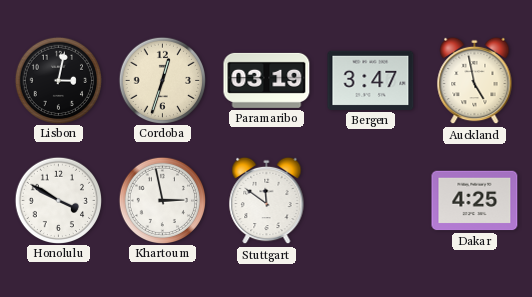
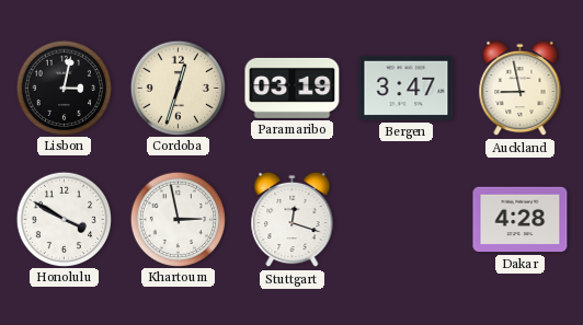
Auckland: 4:58 -> 8:58 (521, 89)
Stuttgart: 11:51 -> 12:18 (293, 220)
Dakar: 4:25 -> 4:28 (521, 220)
